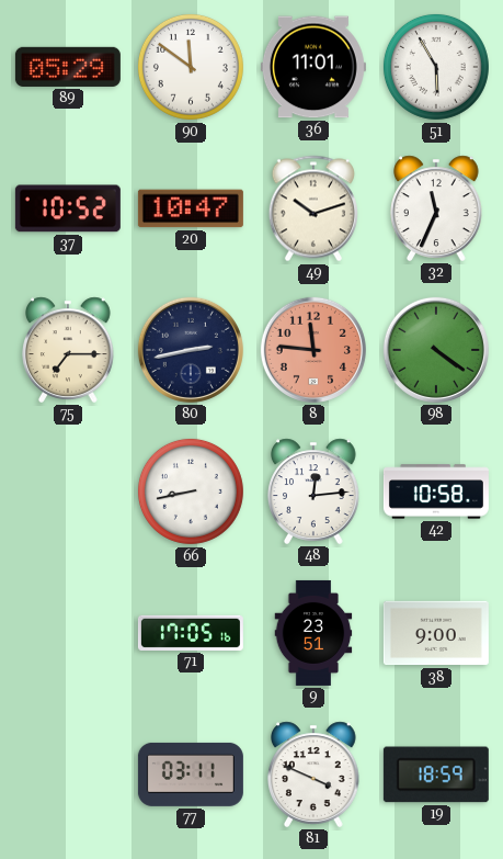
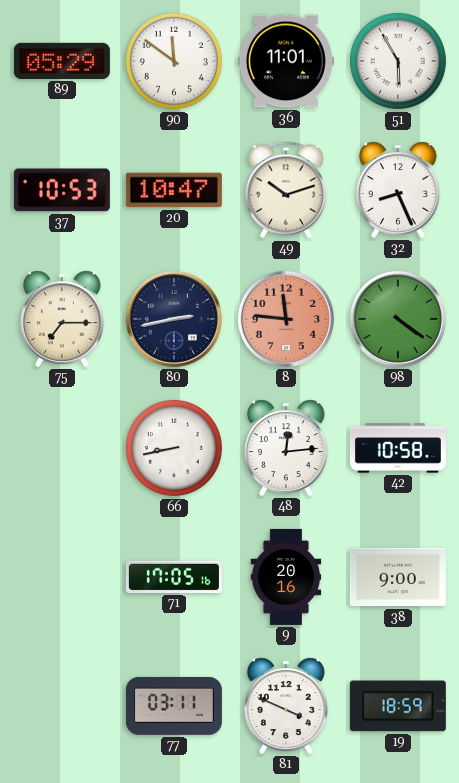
37: 10:52 -> 10:53 (62, 190)
32: 11:34 -> 8:26 (399, 190)
9: 23:51 -> 20:16 (286, 577)
